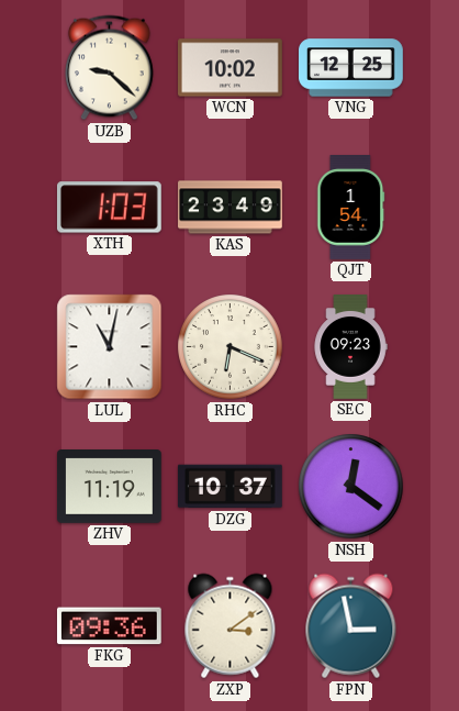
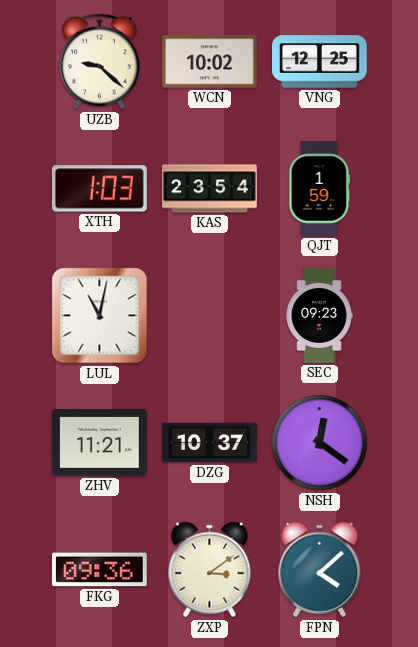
KAS: 23:49 -> 23:54 (210, 189)
QJT: 1:54 -> 1:59 (320, 189)
RHC: 6:19 -> none (231, 347)
ZHV: 11:19 -> 11:21 (100, 443)
FPN: 2:58 -> 4:08 (320, 570)
